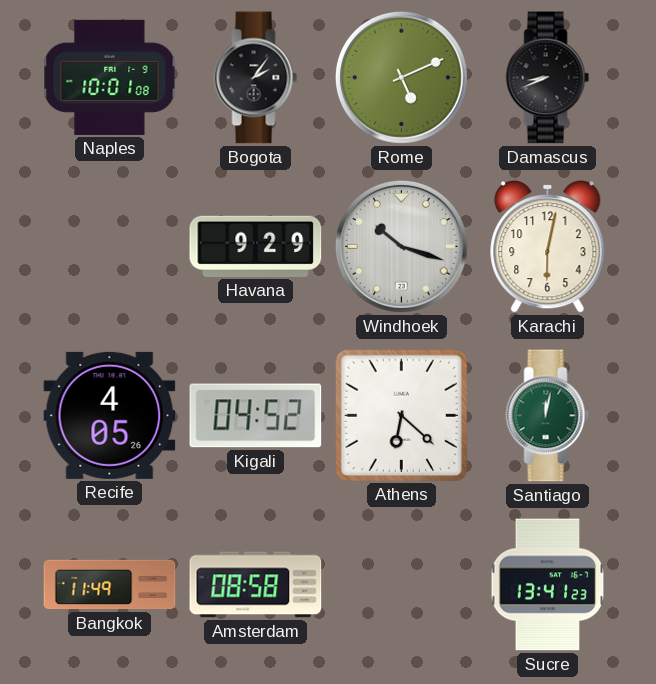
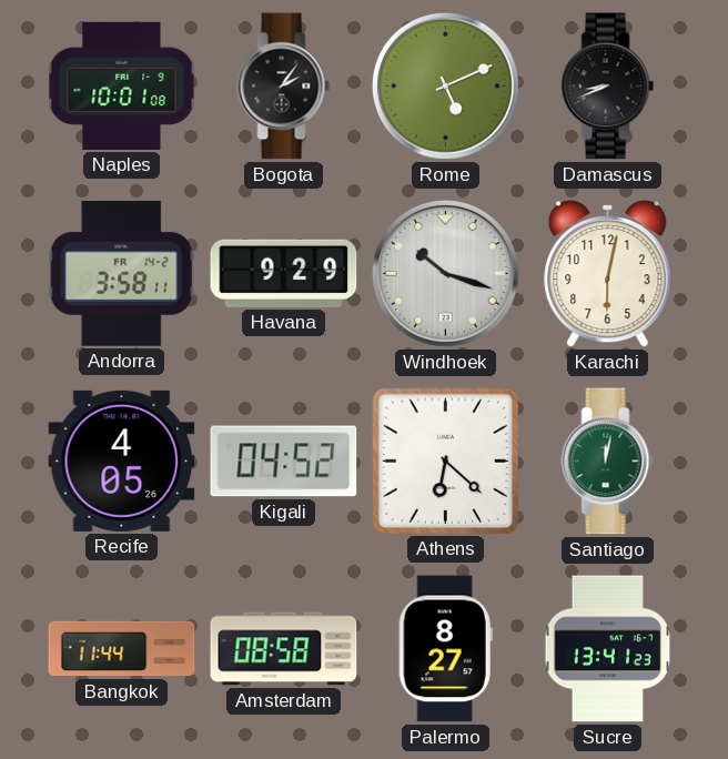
Andorra: none -> 3:58 (122, 274)
Bangkok: 11:49 -> 11:44 (122, 649)
Palermo: none -> 8:27 (445, 649)
